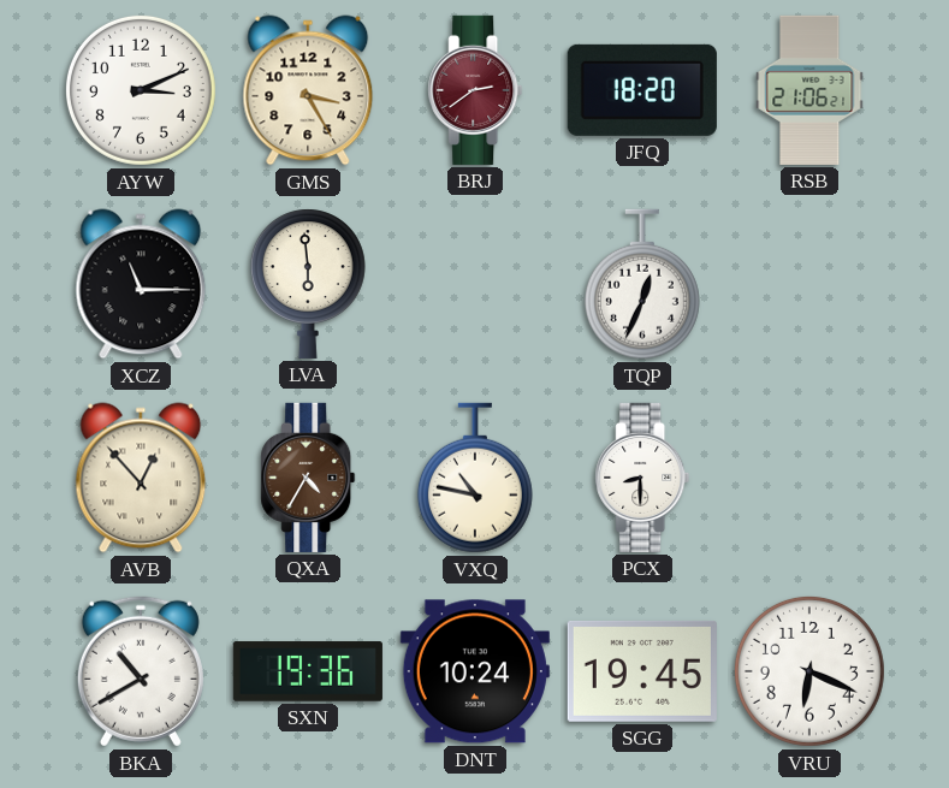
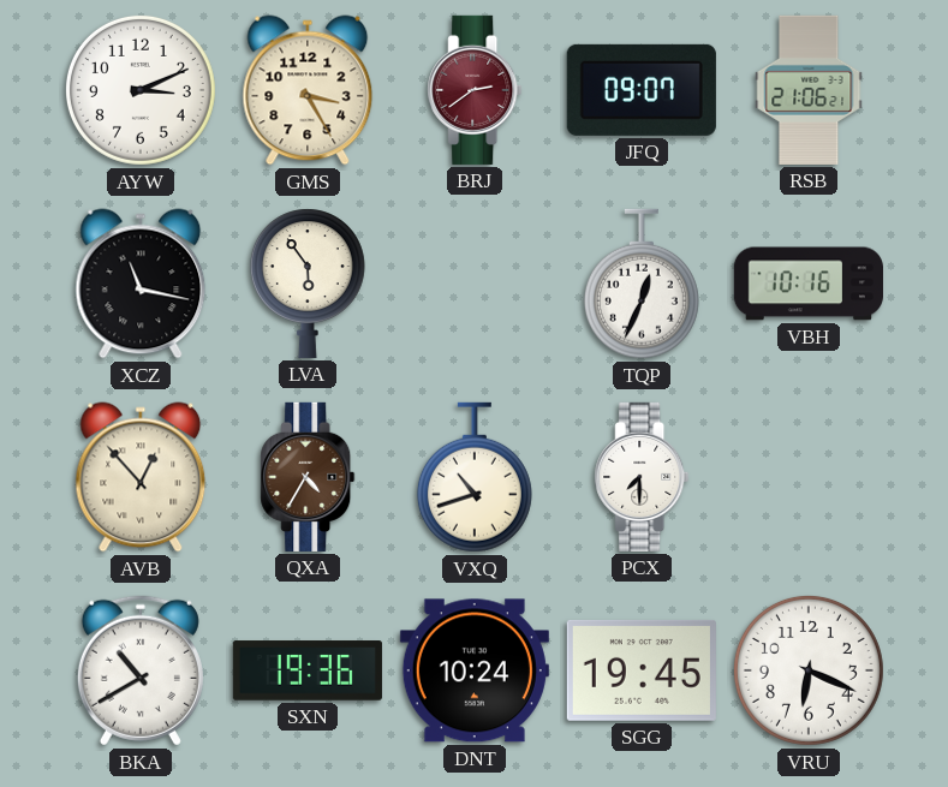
JFQ: 18:20 -> 09:07 (642, 90)
XCZ: 11:15 -> 11:17 (141, 284)
LVA: 5:59 -> 5:54 (308, 284)
VBH: none -> 10:16 (809, 284)
VXQ: 10:47 -> 10:42 (475, 477)
PCX: 8:30 -> 7:30 (642, 477)
